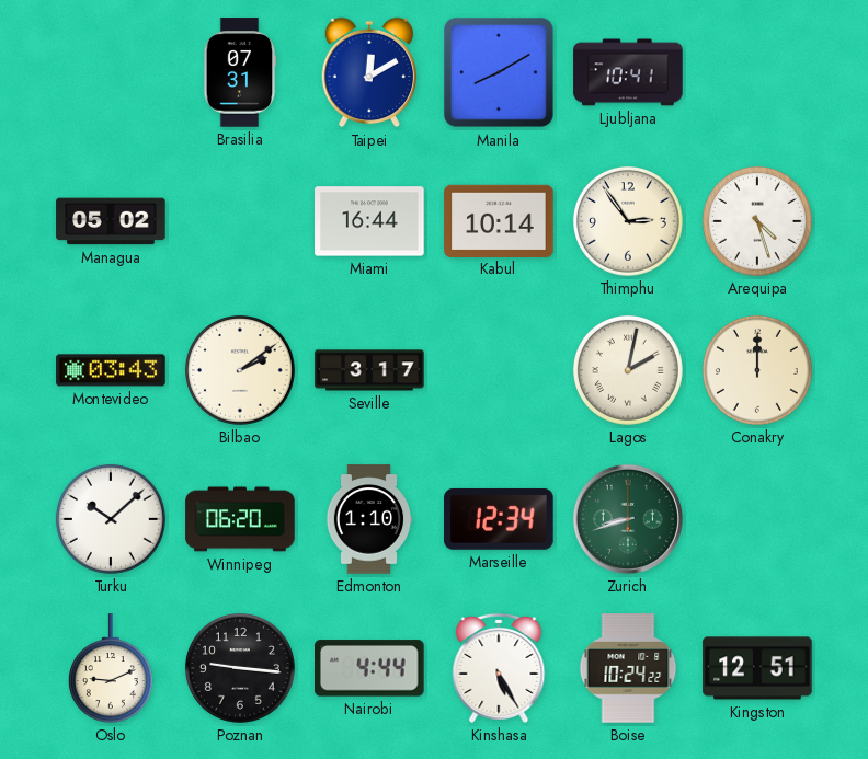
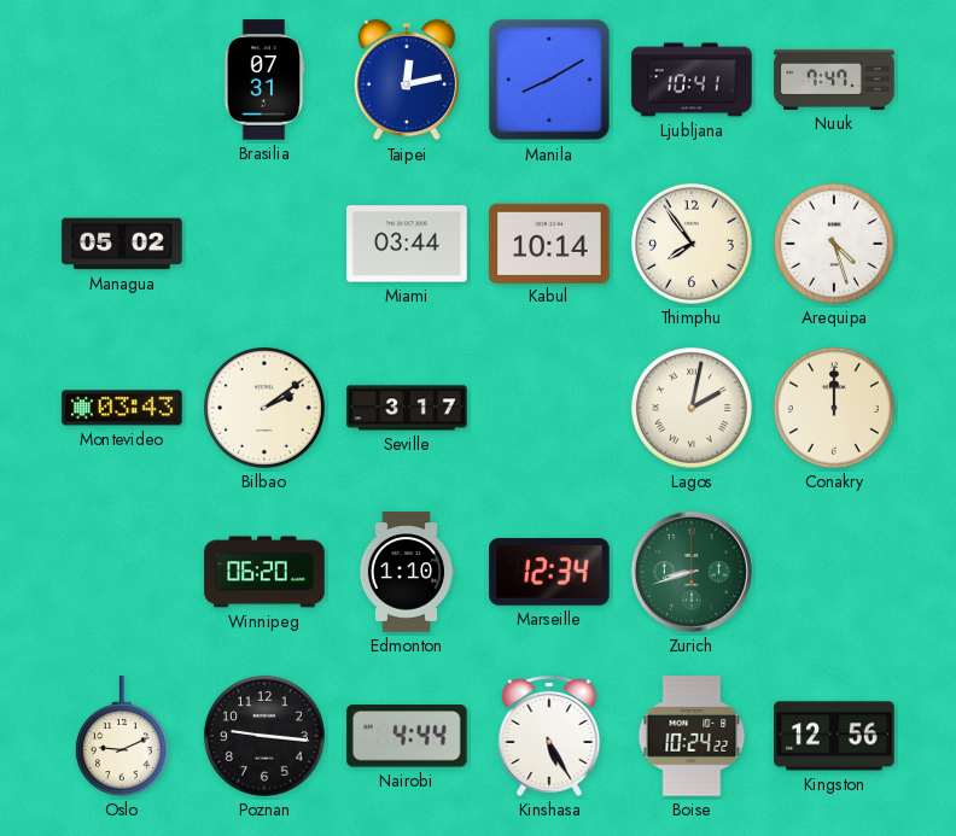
Taipei: 12:10 -> 12:13 (407, 80)
Nuuk: none -> 7:47 (834, 80)
Miami: 16:44 -> 03:44 (407, 244)
Thimphu: 2:54 -> 7:54 (692, 244)
Turku: 10:08 -> none (111, 519)
Kingston: 12:51 -> 12:56 (834, 736)
